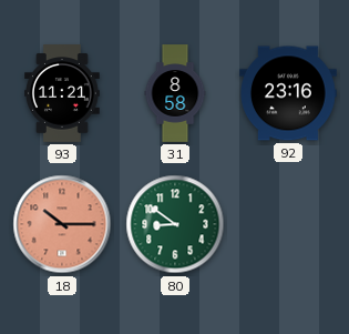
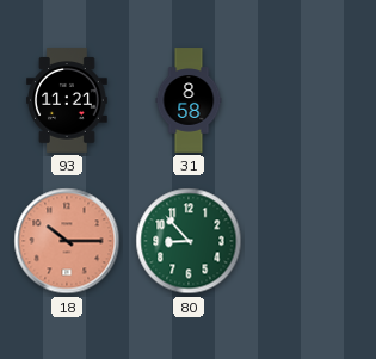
92: 23:16 -> none (288, 93)
80: 8:51 -> 8:53 (189, 241)
